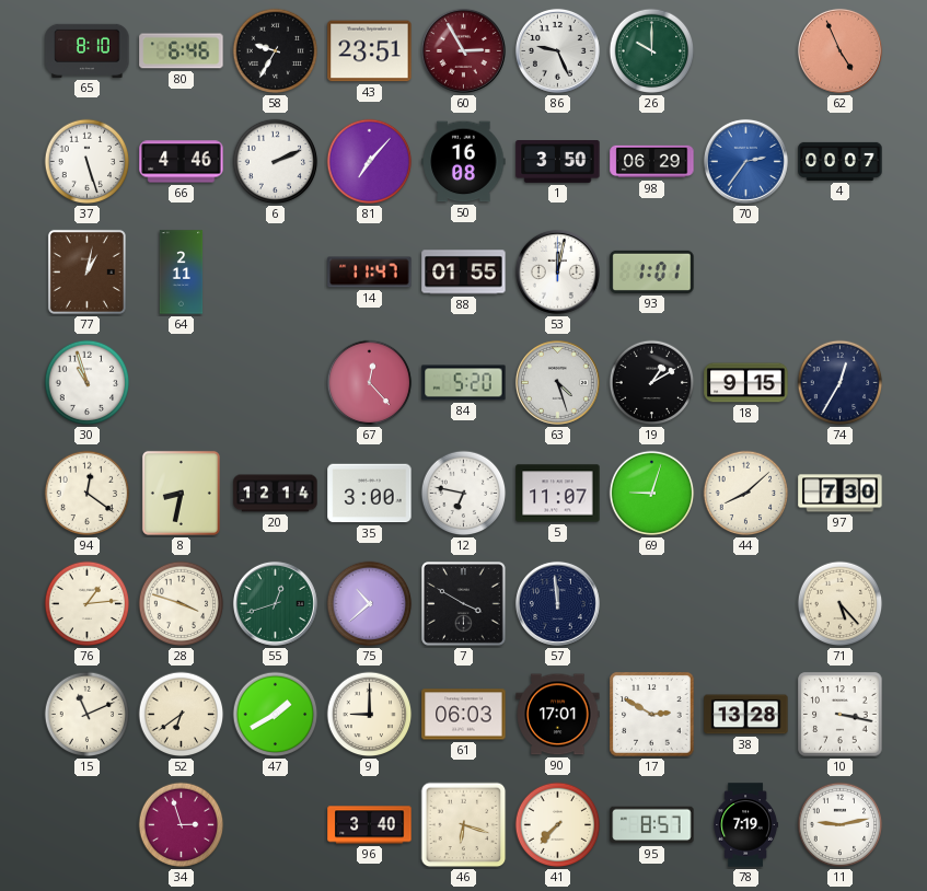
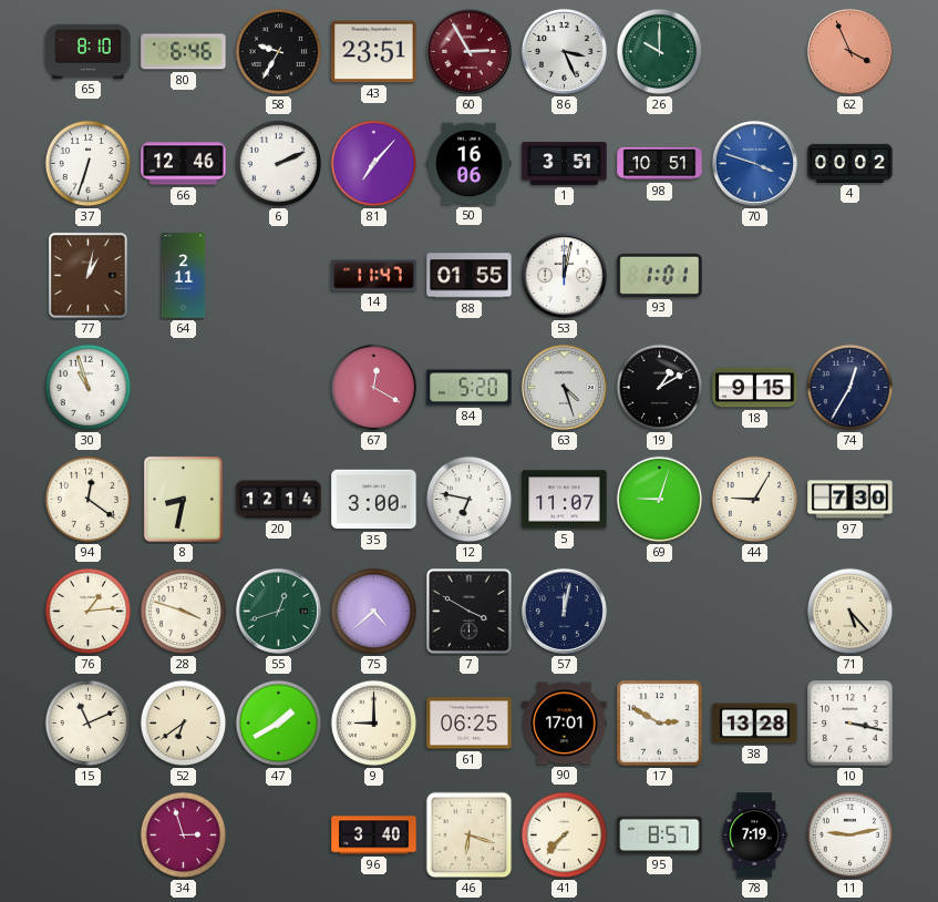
86: 9:26 -> 3:26 (564, 51)
62: 4:56 -> 3:56 (849, 51)
37: 5:27 -> 6:33 (89, 164)
66: 4:46 -> 12:46 (184, 164)
50: 16:08 -> 16:06 (470, 164)
1: 3:50 -> 3:51 (565, 164)
98: 06:29 -> 10:51 (660, 164)
70: 2:36 -> 3:48 (754, 163)
4: 00:07 -> 00:02 (851, 163)
67: 12:23 -> 12:20 (374, 388)
44: 8:08 -> 9:05 (755, 500)
75: 10:38 -> 4:38 (374, 612)
57: 11:59 -> 12:02 (564, 611)
61: 06:03 -> 06:25 (470, 724)
